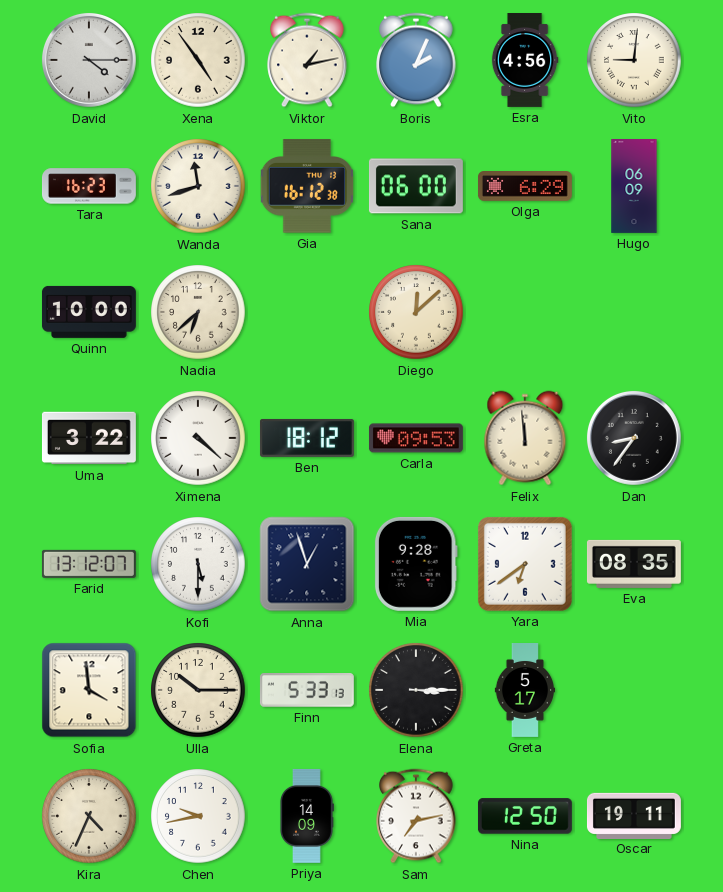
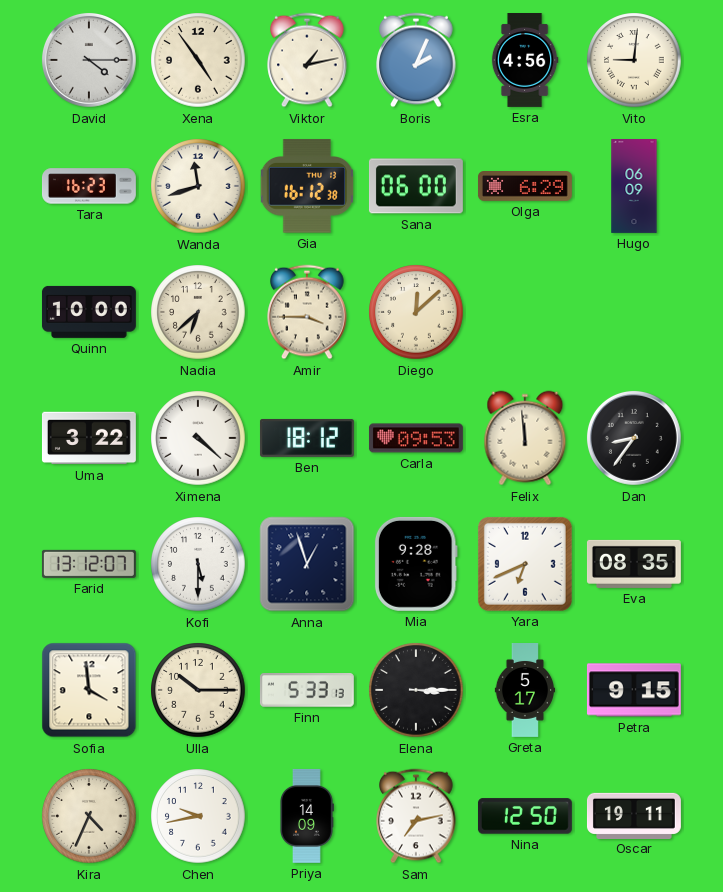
Amir: none -> 3:45 (307, 312)
Yara: 6:39 -> 6:41 (525, 564)
Petra: none -> 9:15 (634, 690)
